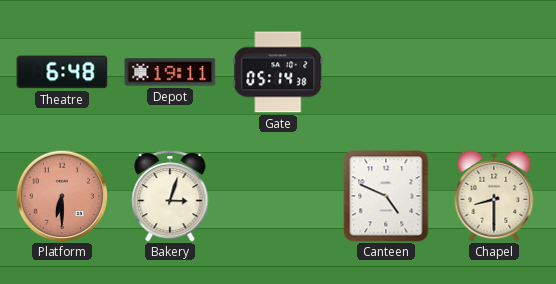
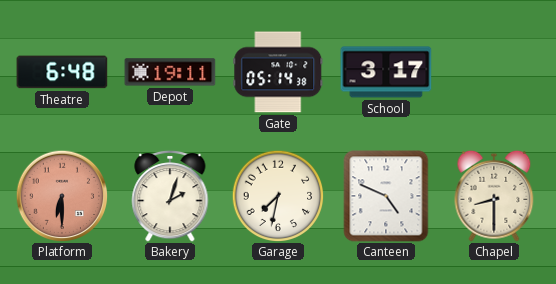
School: none -> 3:17 (386, 72)
Bakery: 3:03 -> 2:03 (170, 196)
Garage: none -> 7:32 (278, 196)
